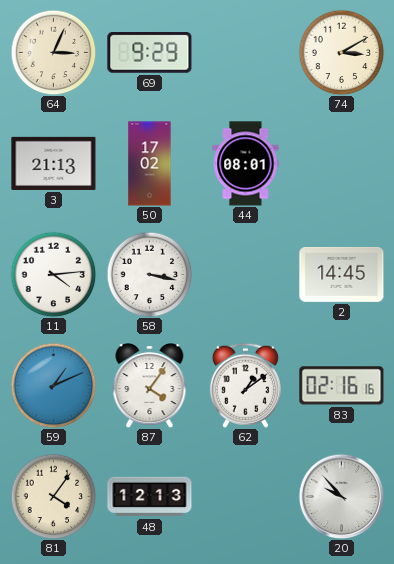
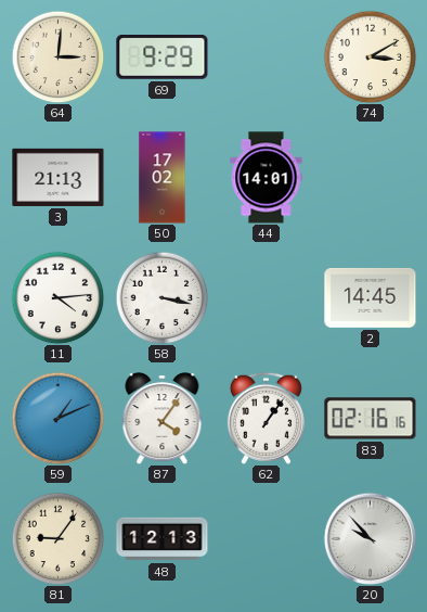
64: 3:04 -> 3:01 (57, 56)
44: 08:01 -> 14:01 (267, 178)
62: 1:09 -> 1:06 (266, 418)
81: 4:06 -> 9:06 (57, 538)
